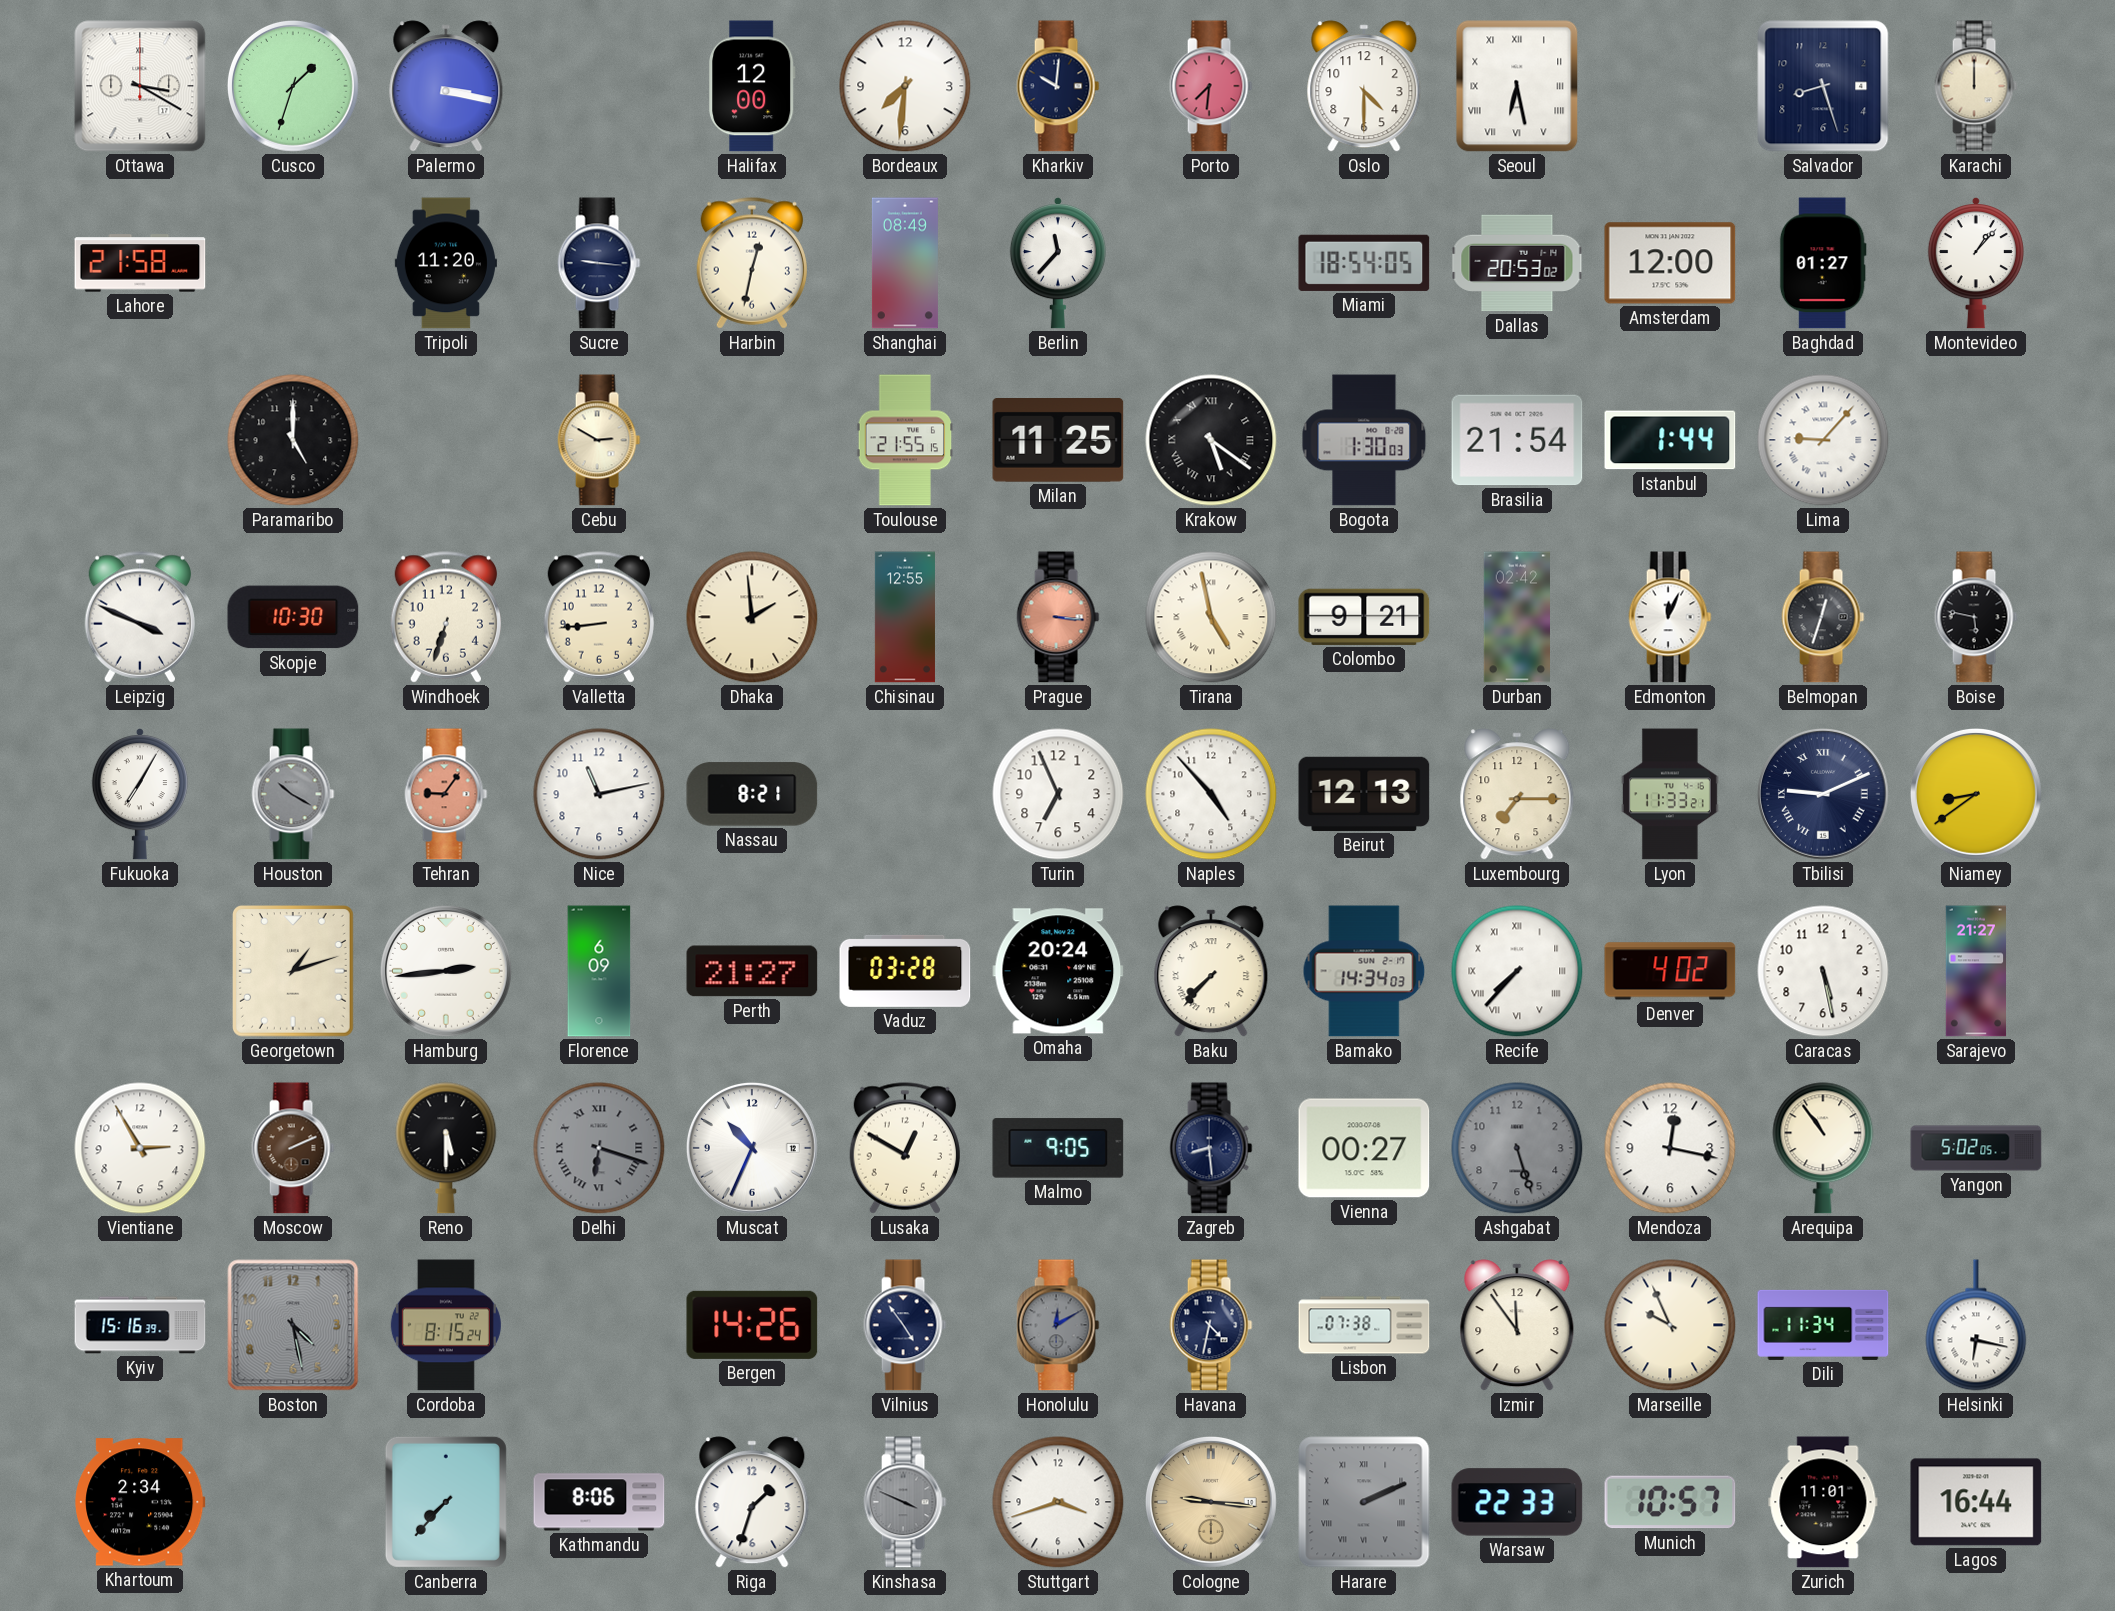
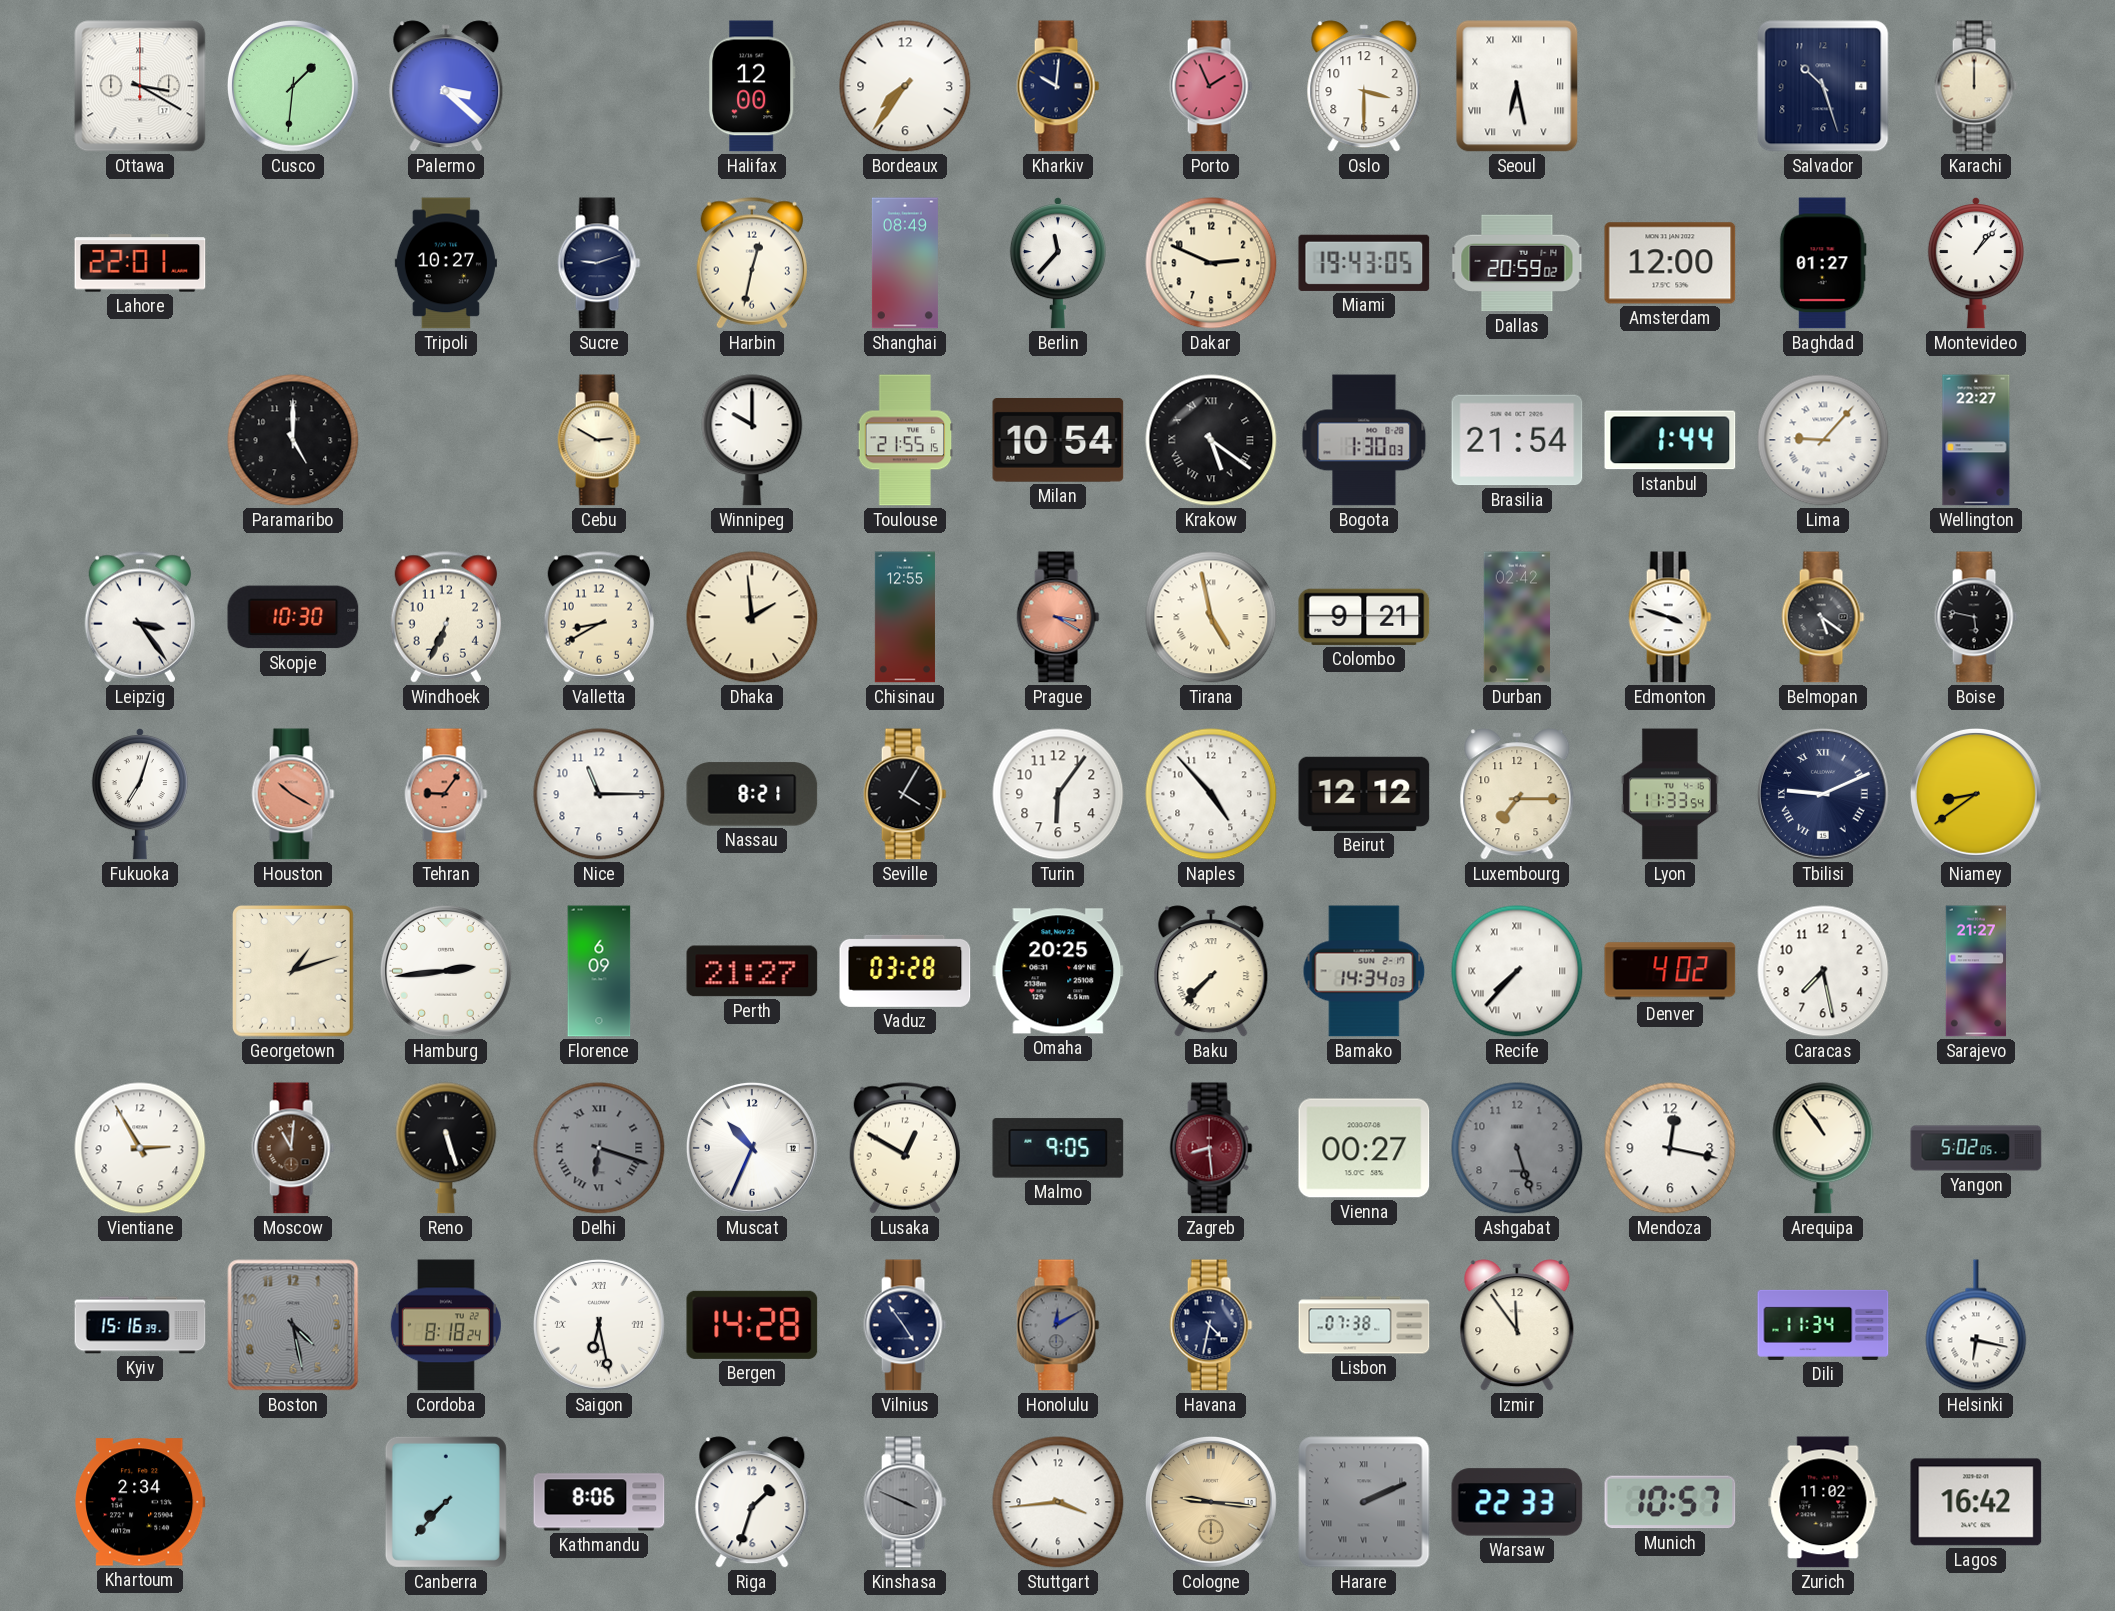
Cusco: 1:33 -> 1:31 (294, 87)
Palermo: 3:17 -> 3:22 (446, 86)
Bordeaux: 7:31 -> 7:36 (905, 86)
Porto: 7:31 -> 1:56 (1211, 86)
Oslo: 4:30 -> 3:30 (1364, 86)
Salvador: 8:27 -> 10:27 (1823, 86)
Lahore: 21:58 -> 22:01 (140, 263)
Tripoli: 11:20 -> 10:27 (446, 263)
Sucre: 9:16 -> 9:12 (599, 263)
Dakar: none -> 2:49 (1211, 263)
Miami: 18:54 -> 19:43 (1364, 263)
Dallas: 20:53 -> 20:59 (1517, 263)
Winnipeg: none -> 10:00 (752, 440)
Milan: 11:25 -> 10:54 (1058, 441)
Wellington: none -> 22:27 (1976, 440)
Leipzig: 3:49 -> 3:24 (140, 617)
Windhoek: 6:33 -> 6:34 (446, 617)
Valletta: 8:44 -> 8:40 (599, 617)
Prague: 3:16 -> 3:20 (1058, 617)
Edmonton: 12:04 -> 3:48 (1670, 617)
Belmopan: 12:33 -> 5:21 (1823, 617)
Fukuoka: 7:05 -> 7:03 (140, 795)
Houston dial: grey -> salmon (293, 794)
Nice: 11:13 -> 11:15 (599, 794)
Seville: none -> 4:05 (905, 794)
Turin: 6:56 -> 6:06 (1058, 794)
Beirut: 12:13 -> 12:12 (1364, 794)
Lyon: 11:33:21 -> 11:33:54 (1670, 794)
Omaha: 20:24 -> 20:25 (1058, 971)
Caracas: 5:28 -> 7:28 (1823, 971)
Moscow: 2:11 -> 11:01 (293, 1148)
Reno: 5:30 -> 5:27 (446, 1148)
Zagreb dial: navy -> burgundy (1211, 1148)
Cordoba: 8:15 -> 8:18 (446, 1325)
Saigon: none -> 6:28 (600, 1326)
Bergen: 14:26 -> 14:28 (752, 1325)
Marseille: 9:56 -> none (1670, 1325)
Stuttgart: 3:42 -> 3:44 (1058, 1502)
Zurich: 11:01 -> 11:02 (1823, 1502)
Lagos: 16:44 -> 16:42 (1976, 1502)
